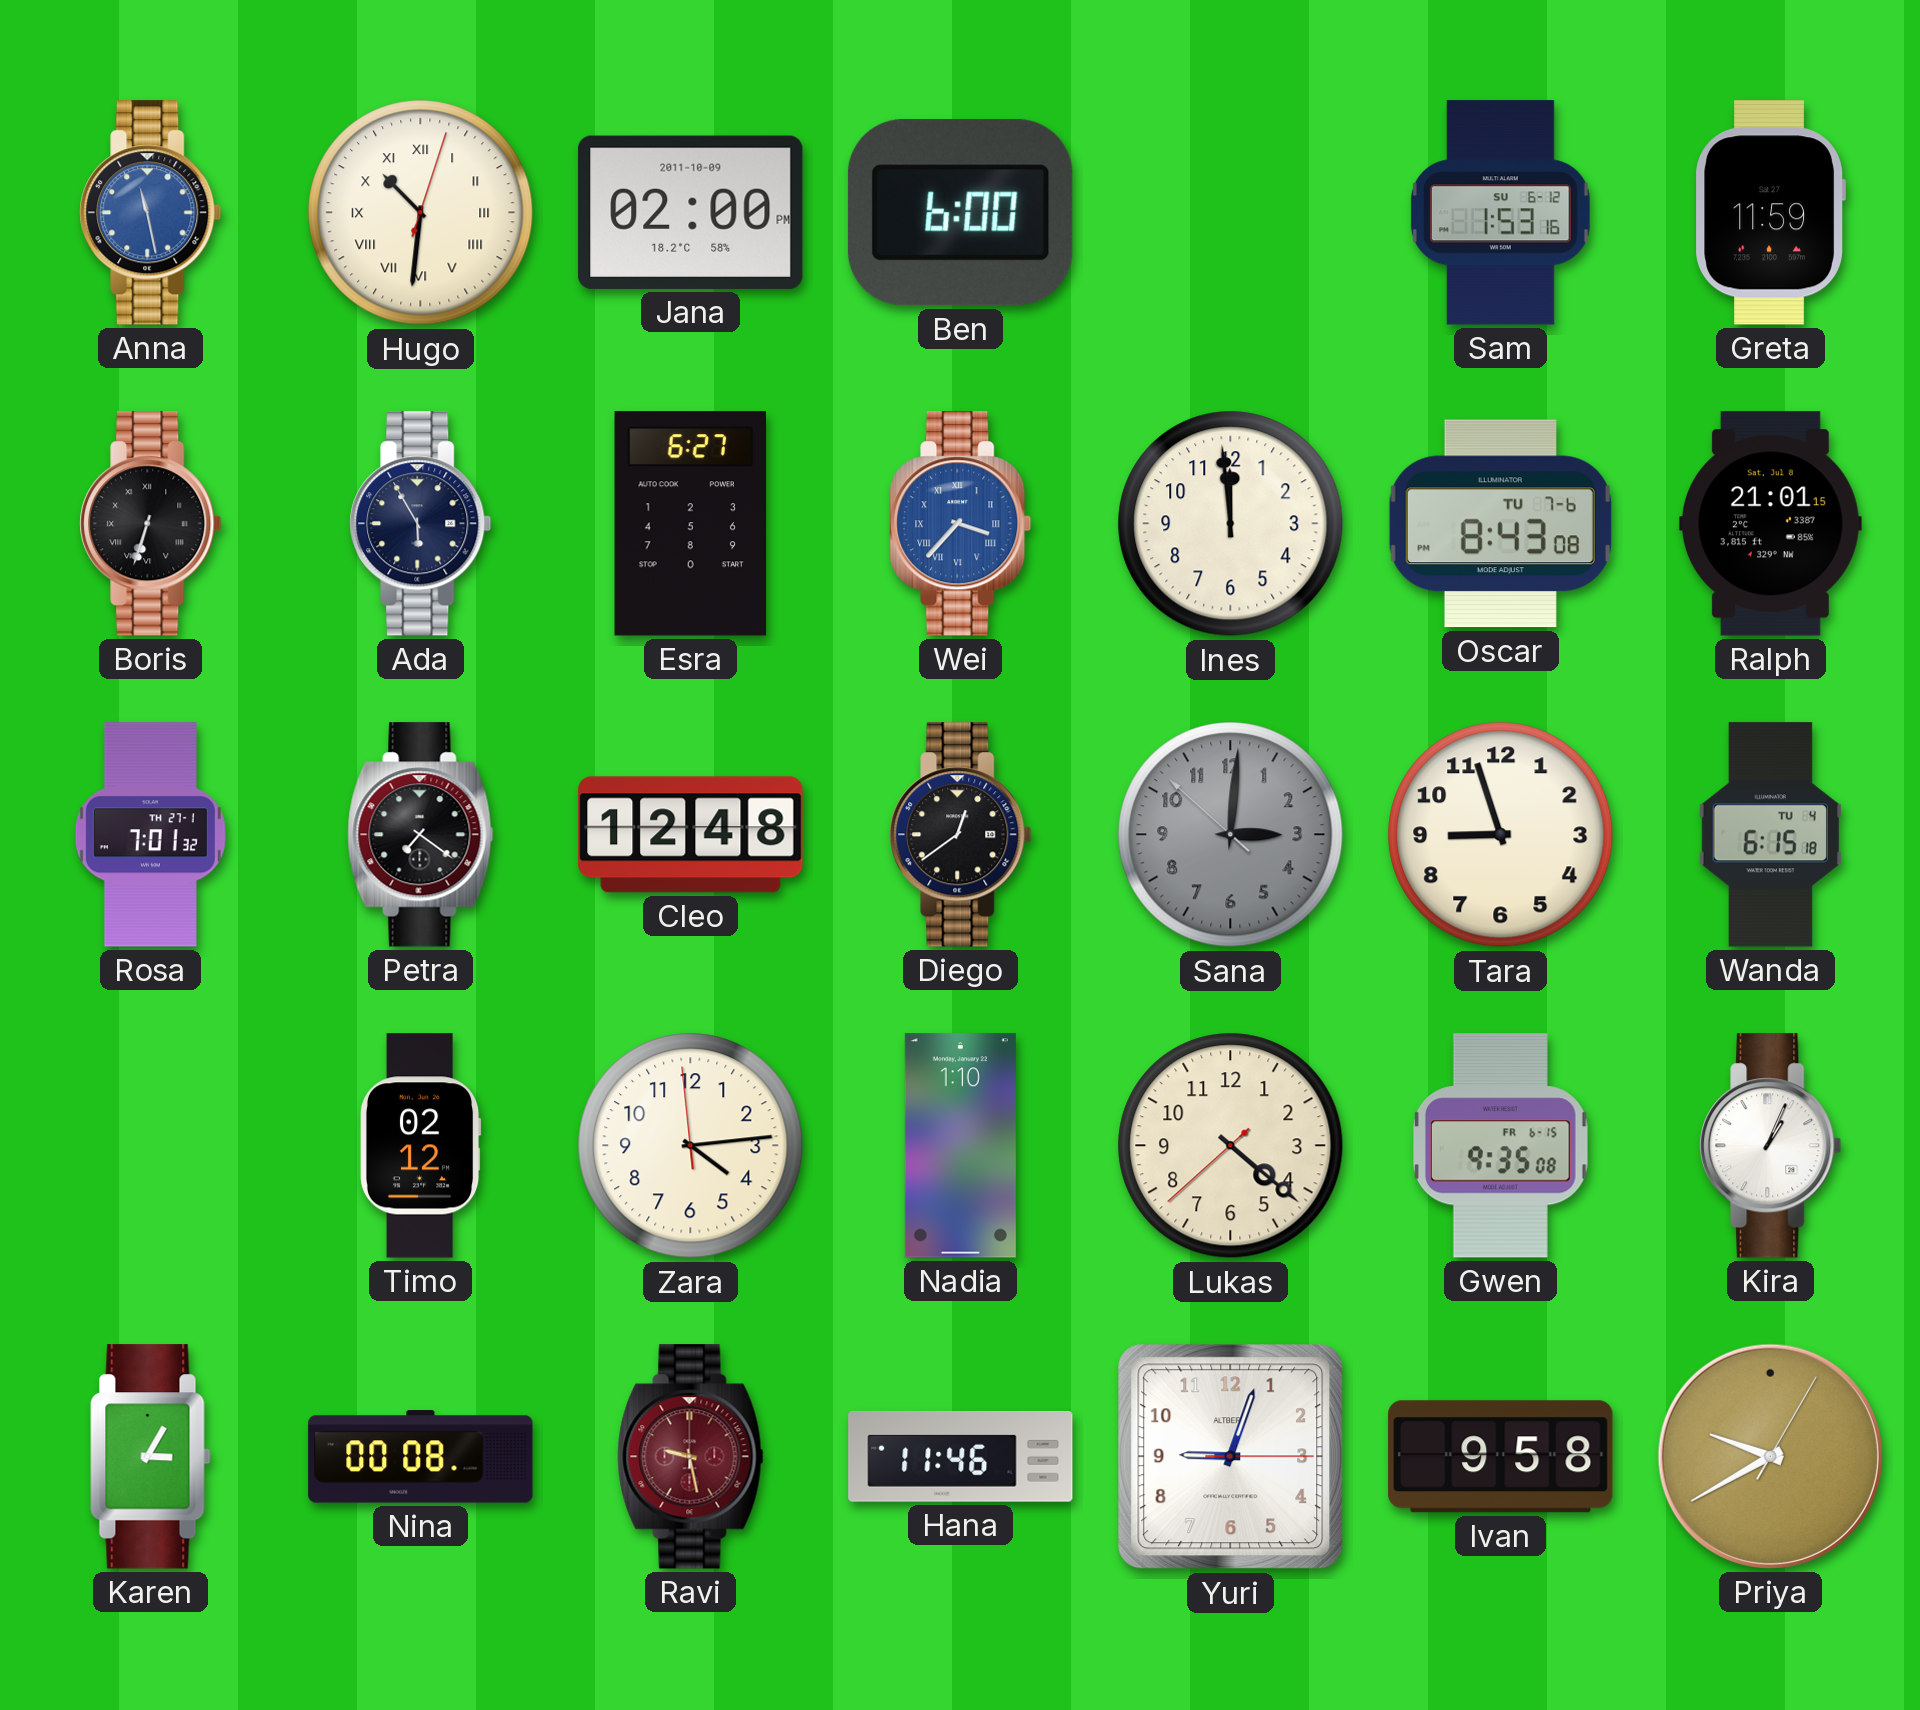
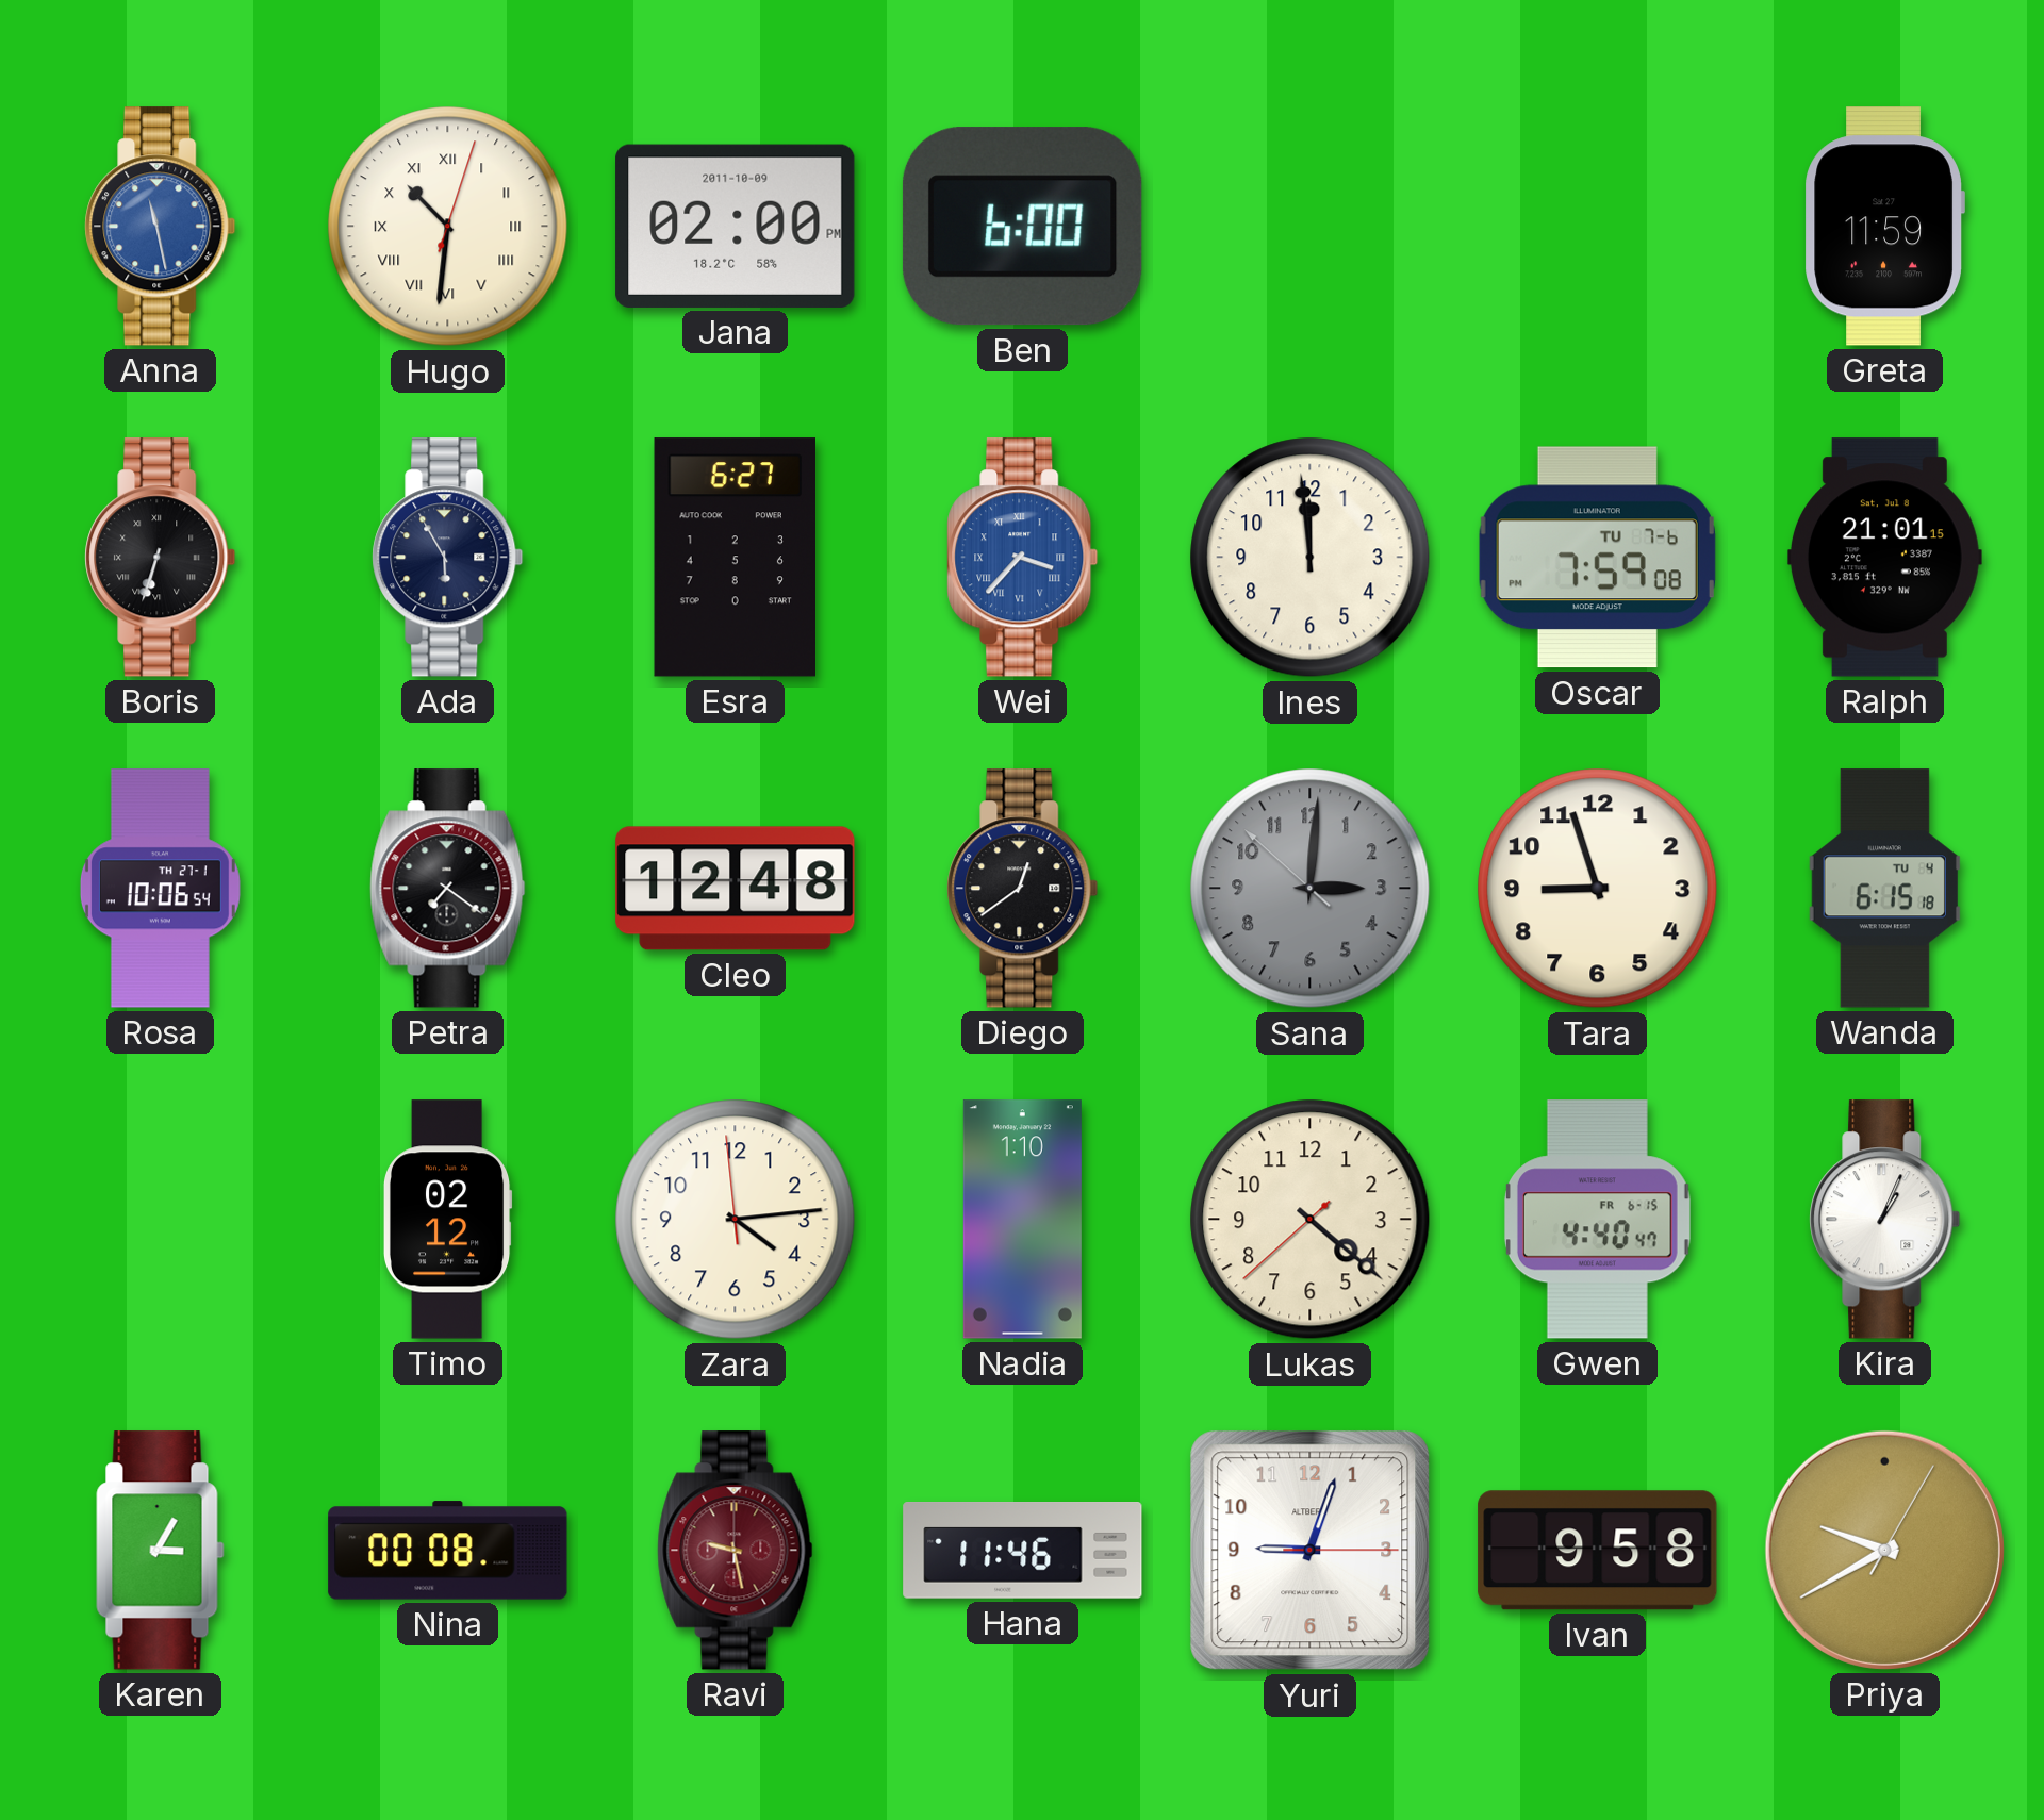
Sam: 1:53 -> none (1500, 213)
Oscar: 8:43 -> 7:59 (1597, 558)
Rosa: 7:01 -> 10:06 (160, 889)
Gwen: 9:35 -> 4:40 (1597, 1220)
